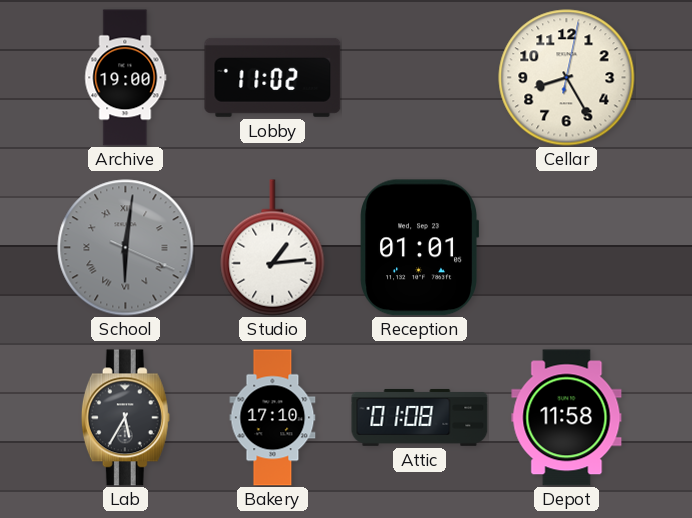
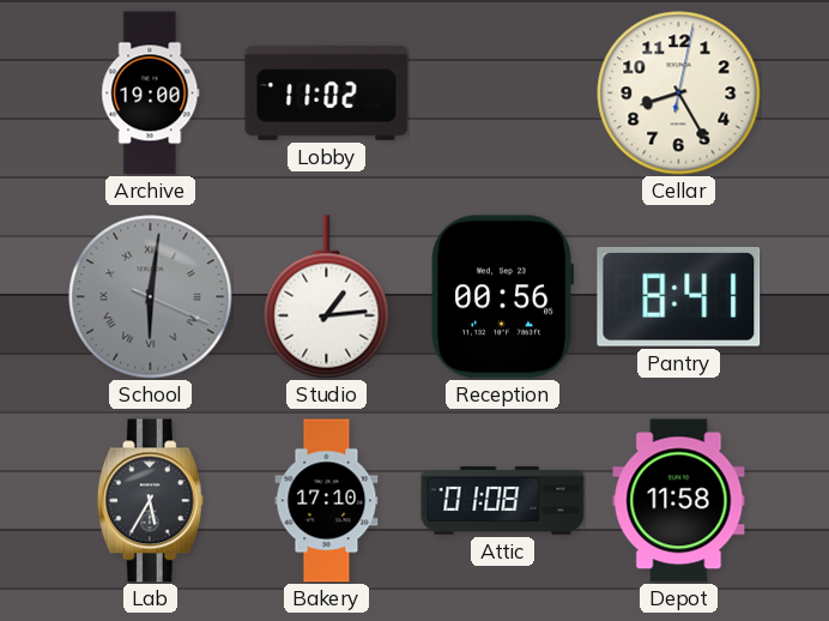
Reception: 01:01 -> 00:56 (502, 297)
Pantry: none -> 8:41 (679, 296)
